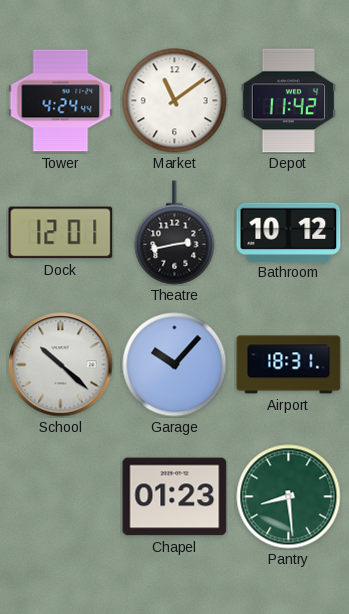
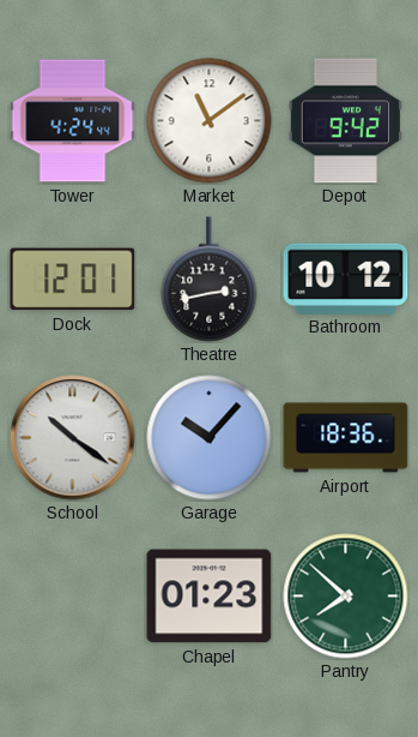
Depot: 11:42 -> 9:42 (345, 121)
School: 10:22 -> 10:21 (73, 438)
Airport: 18:31 -> 18:36 (346, 438)
Pantry: 8:29 -> 7:52 (346, 597)
